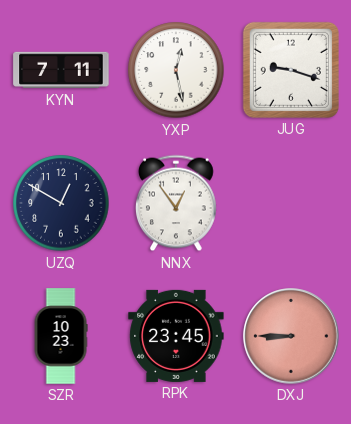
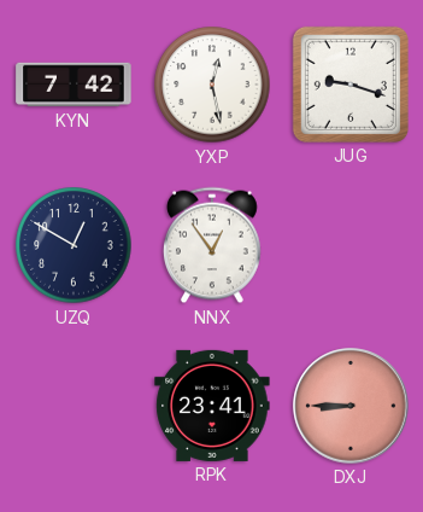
KYN: 7:11 -> 7:42 (74, 85)
SZR: 10:23 -> none (61, 336)
RPK: 23:45 -> 23:41 (212, 406)
